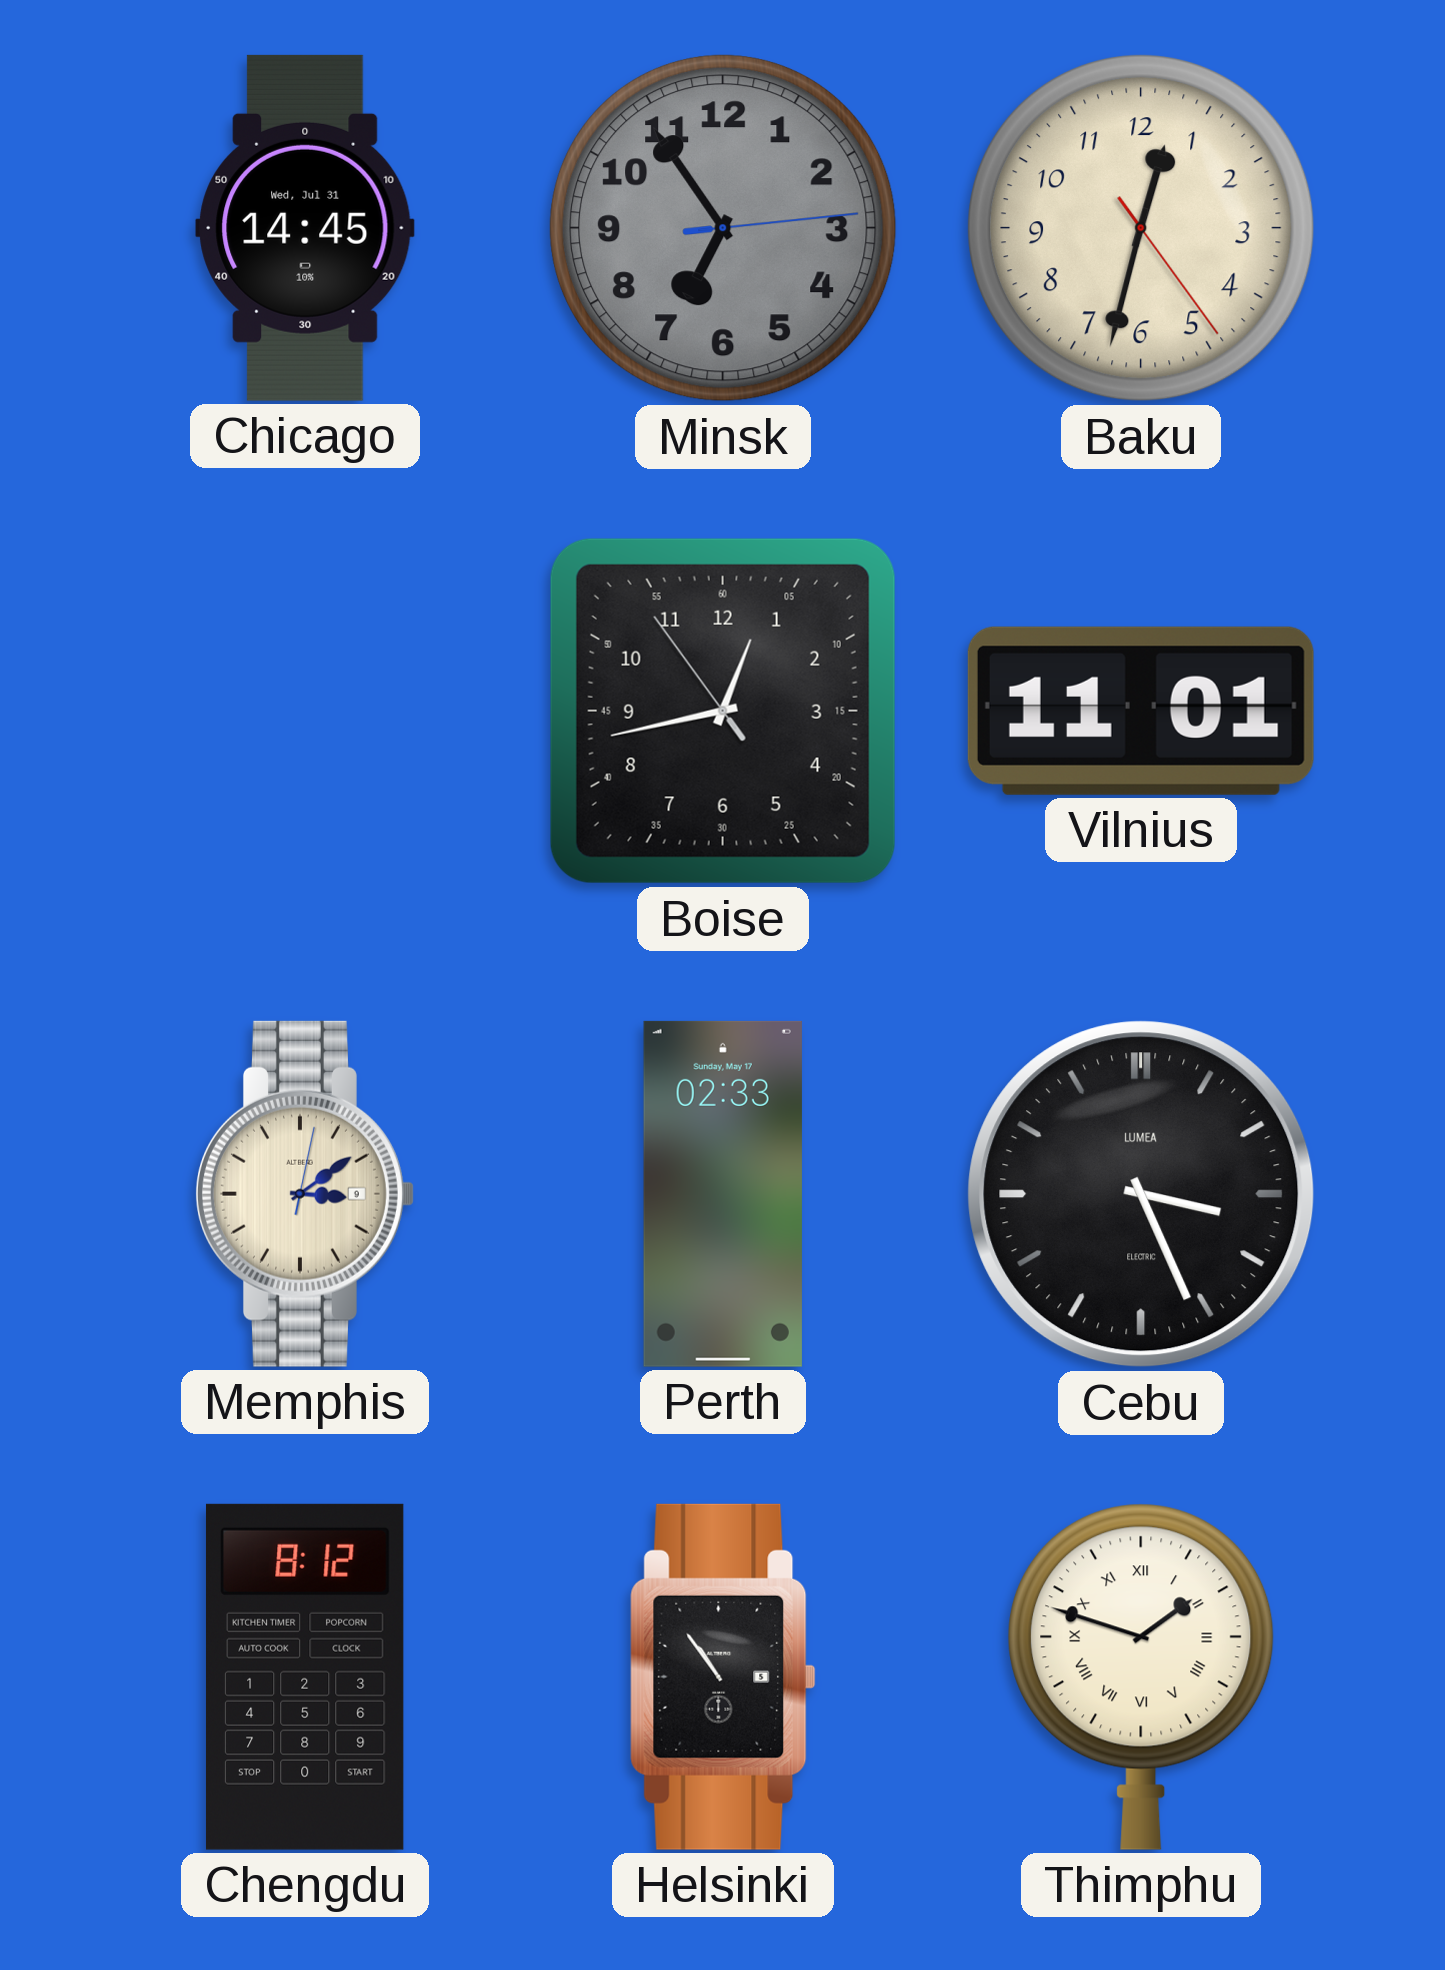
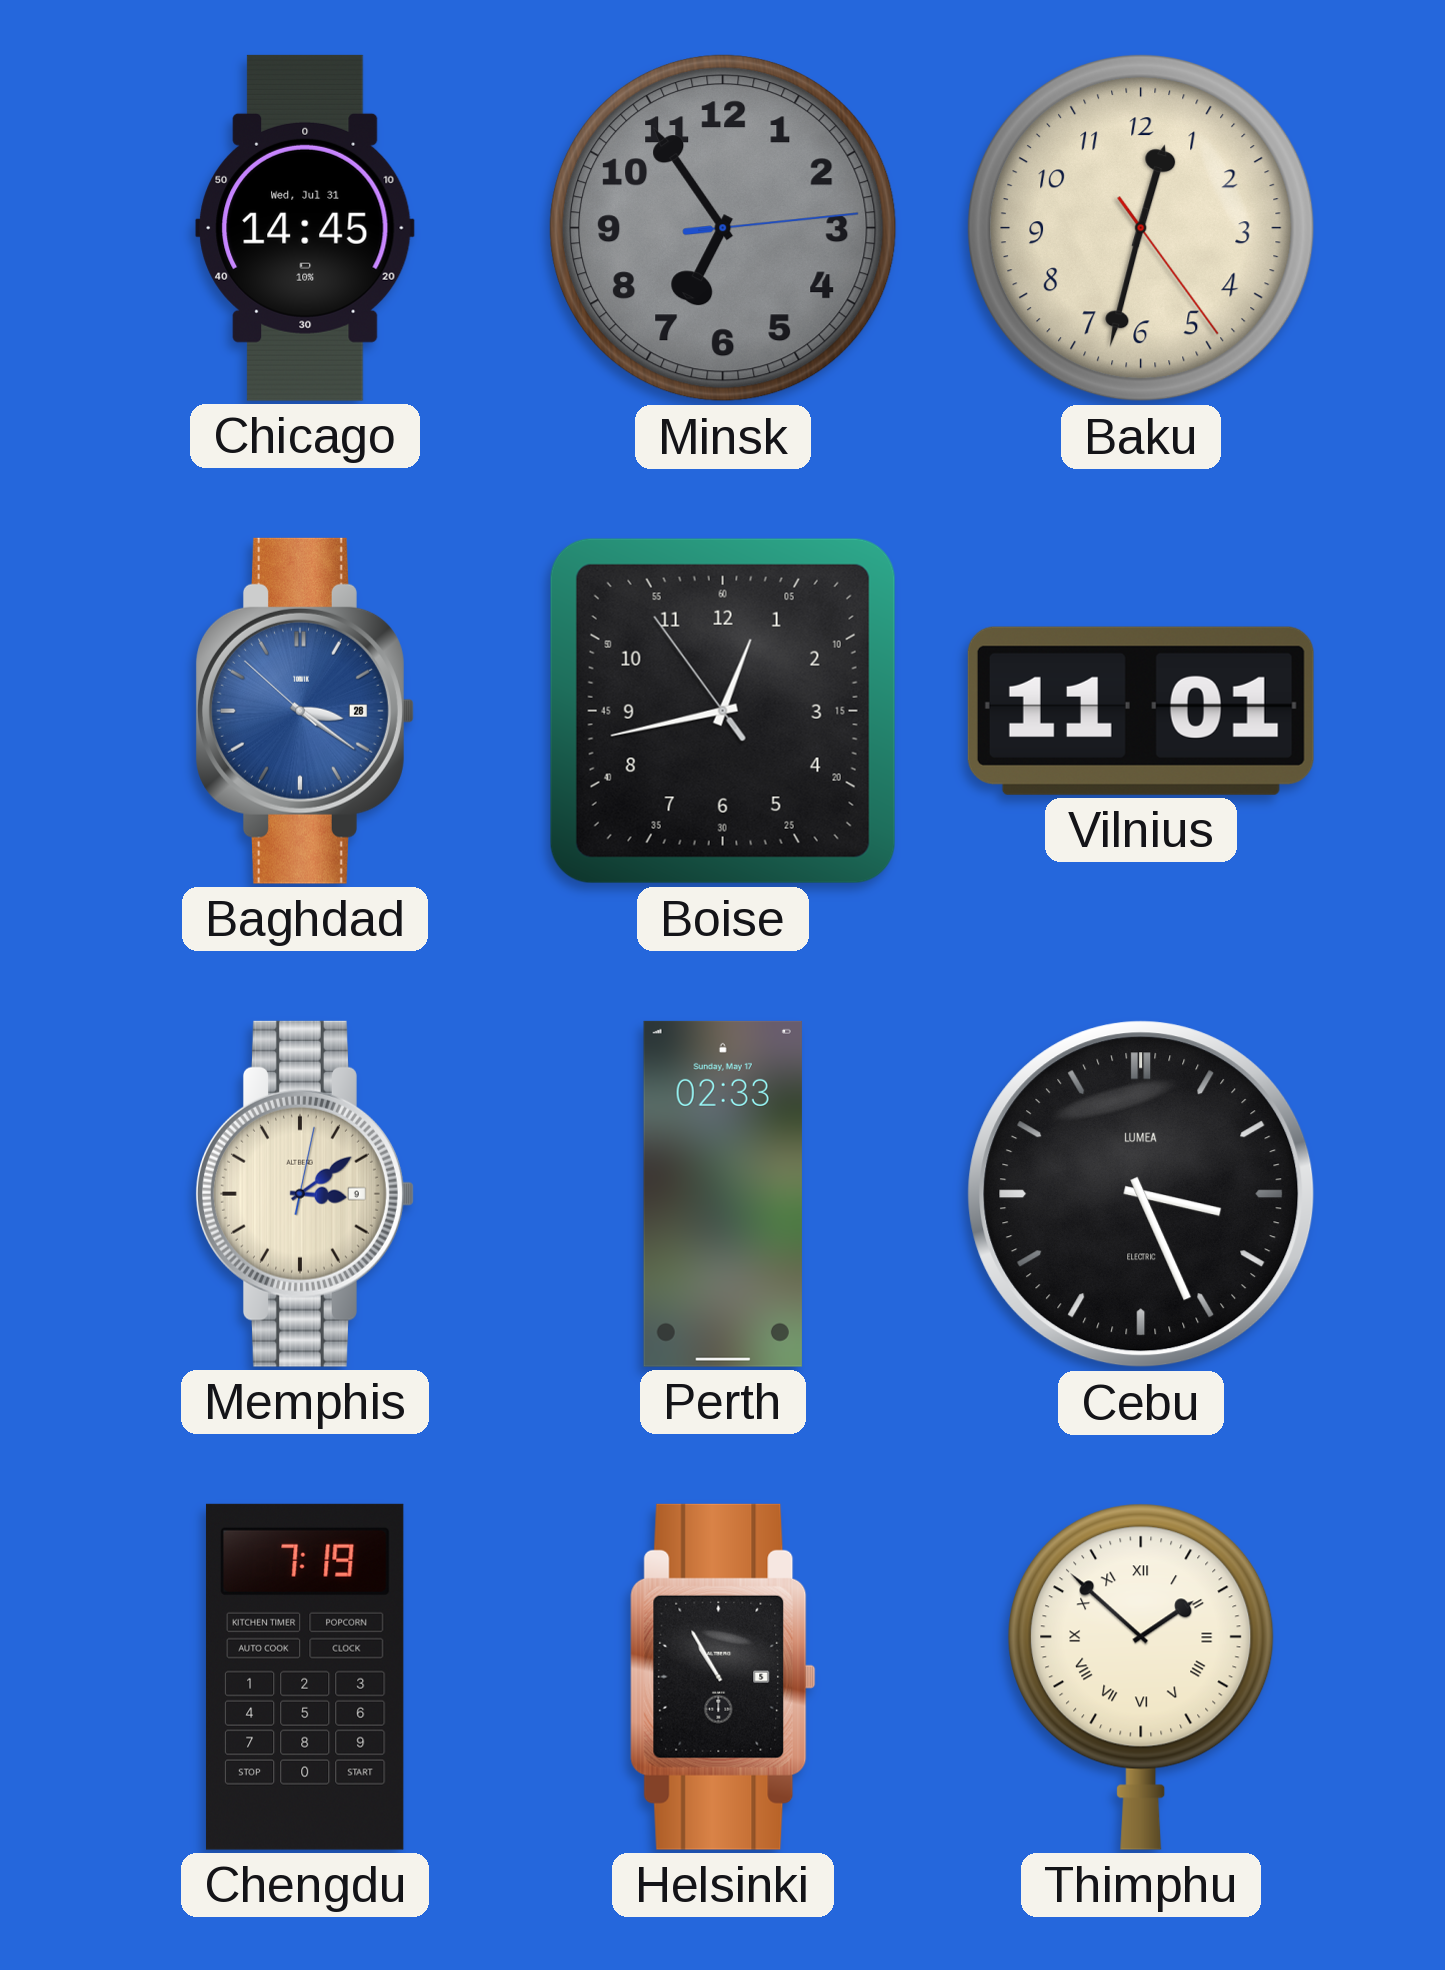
Baghdad: none -> 3:20 (305, 711)
Chengdu: 8:12 -> 7:19 (305, 1677)
Helsinki: 10:54 -> 10:55 (723, 1677)
Thimphu: 1:48 -> 1:52 (1141, 1677)
